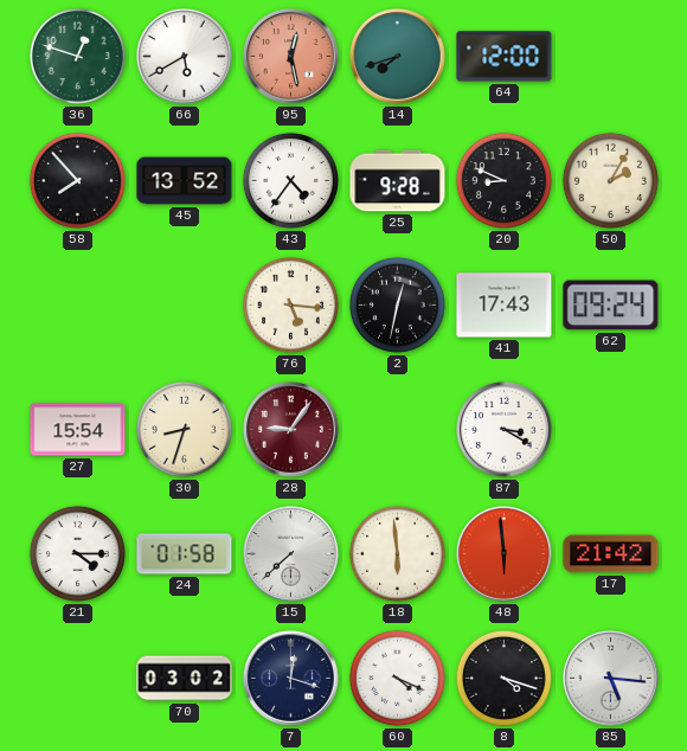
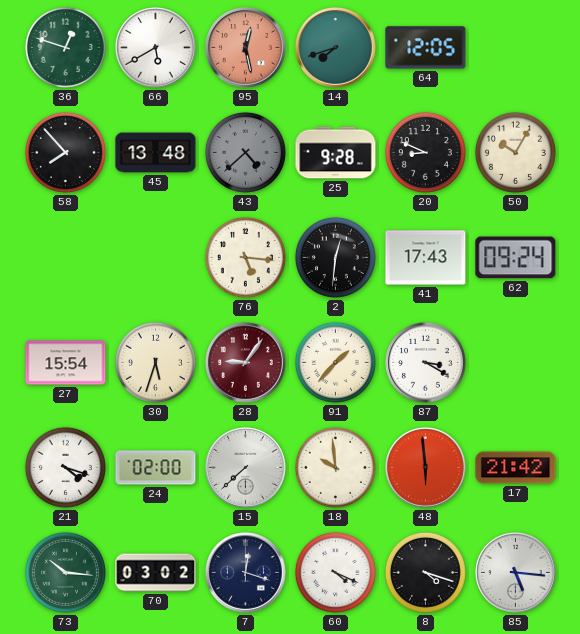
64: 12:00 -> 12:05 (426, 48)
45: 13:52 -> 13:48 (156, 153)
43: 4:36 -> 4:38 (245, 152)
43 dial: white -> grey (245, 152)
50: 2:05 -> 10:05 (515, 152)
2: 12:32 -> 12:31 (335, 257)
30: 8:33 -> 5:33 (155, 362)
91: none -> 1:37 (335, 362)
21: 4:15 -> 4:18 (65, 467)
24: 01:58 -> 02:00 (156, 468)
18: 5:59 -> 9:59 (335, 467)
73: none -> 10:16 (65, 572)
